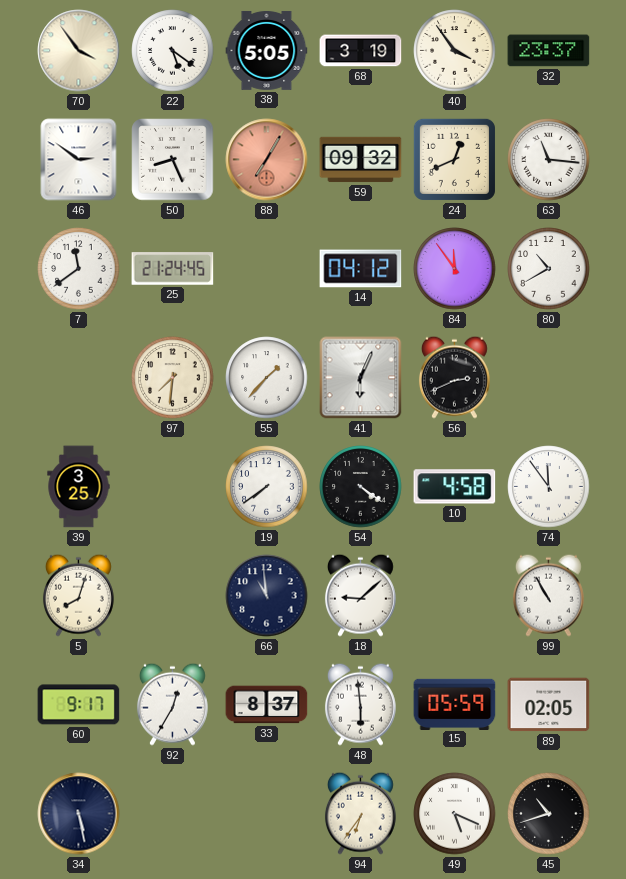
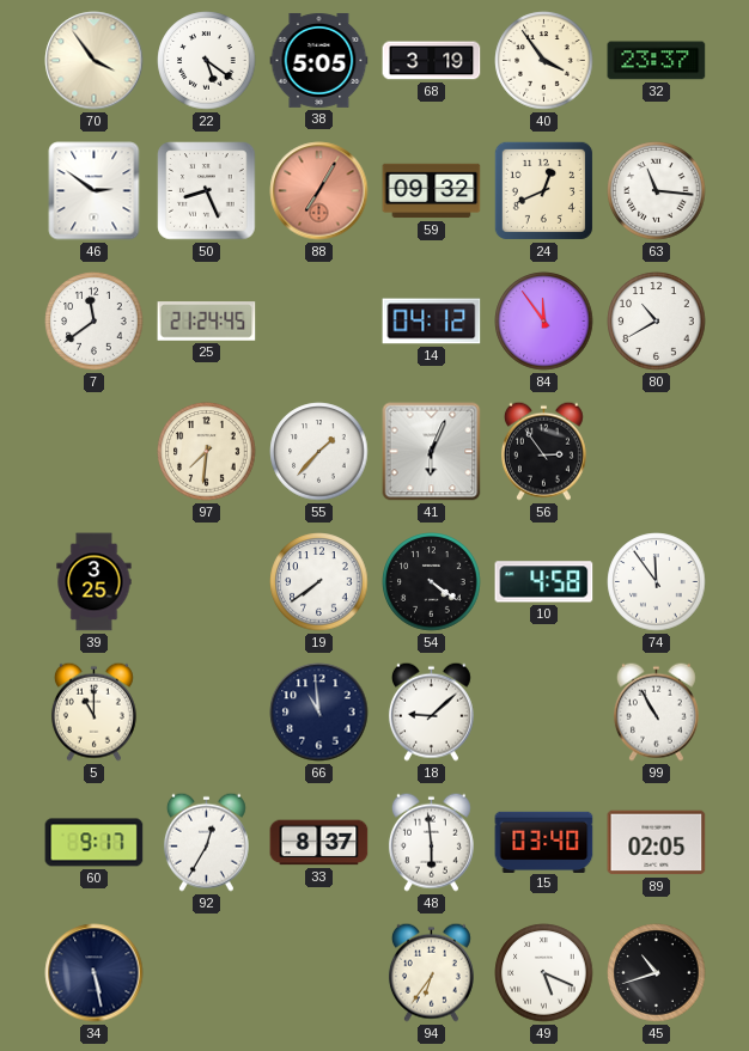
56: 2:41 -> 2:54 (543, 451)
5: 8:03 -> 11:00 (93, 711)
15: 05:59 -> 03:40 (544, 842)
